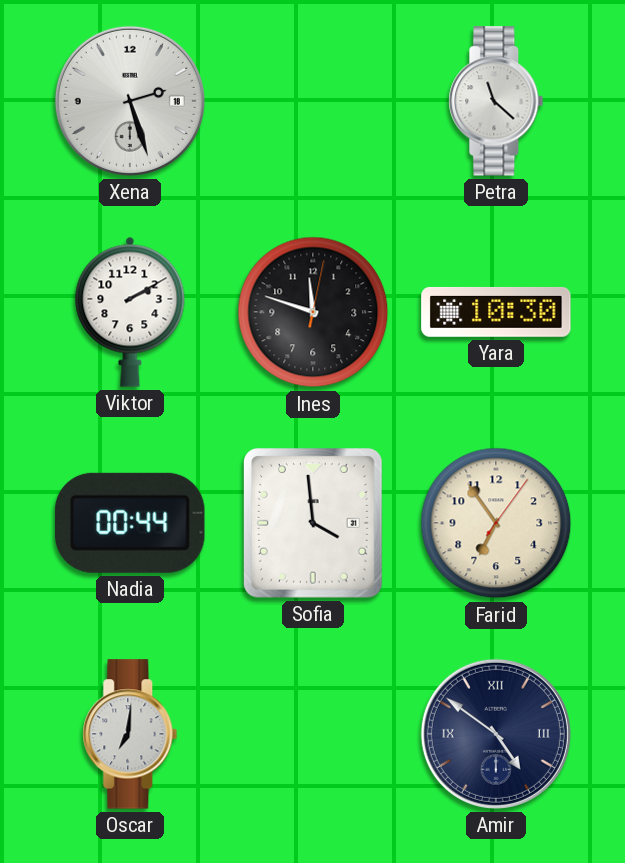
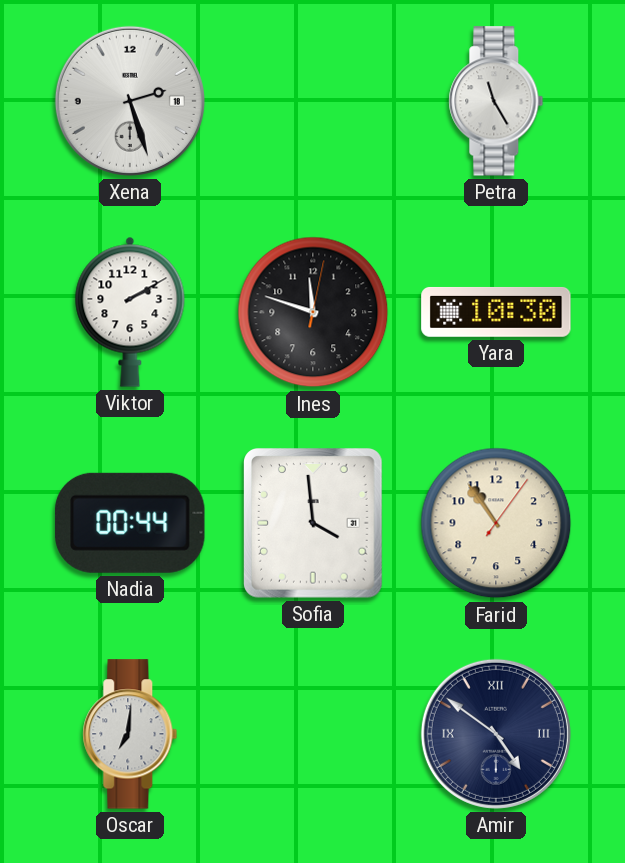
Petra: 11:22 -> 11:25 (496, 101)
Farid: 6:54 -> 10:54 (496, 523)
